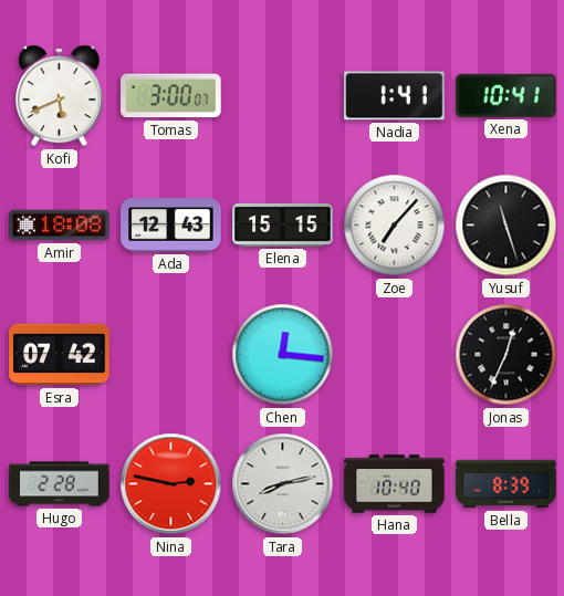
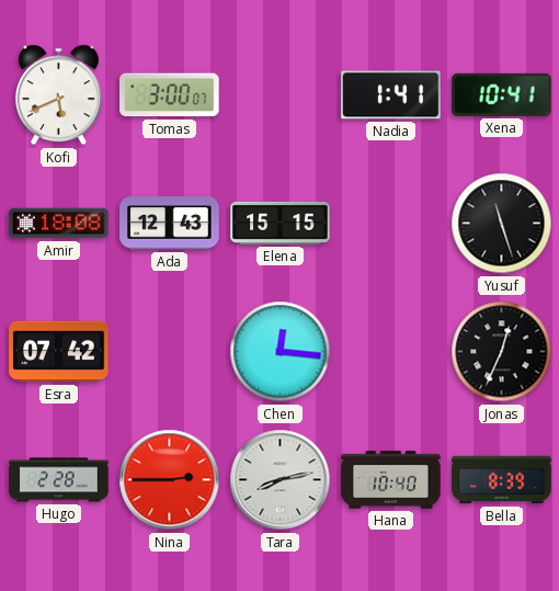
Zoe: 7:07 -> none (395, 226)
Nina: 2:47 -> 2:45 (170, 480)
